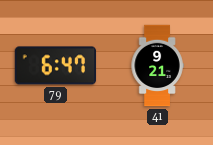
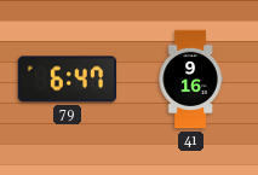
41: 9:21 -> 9:16 (190, 80)
